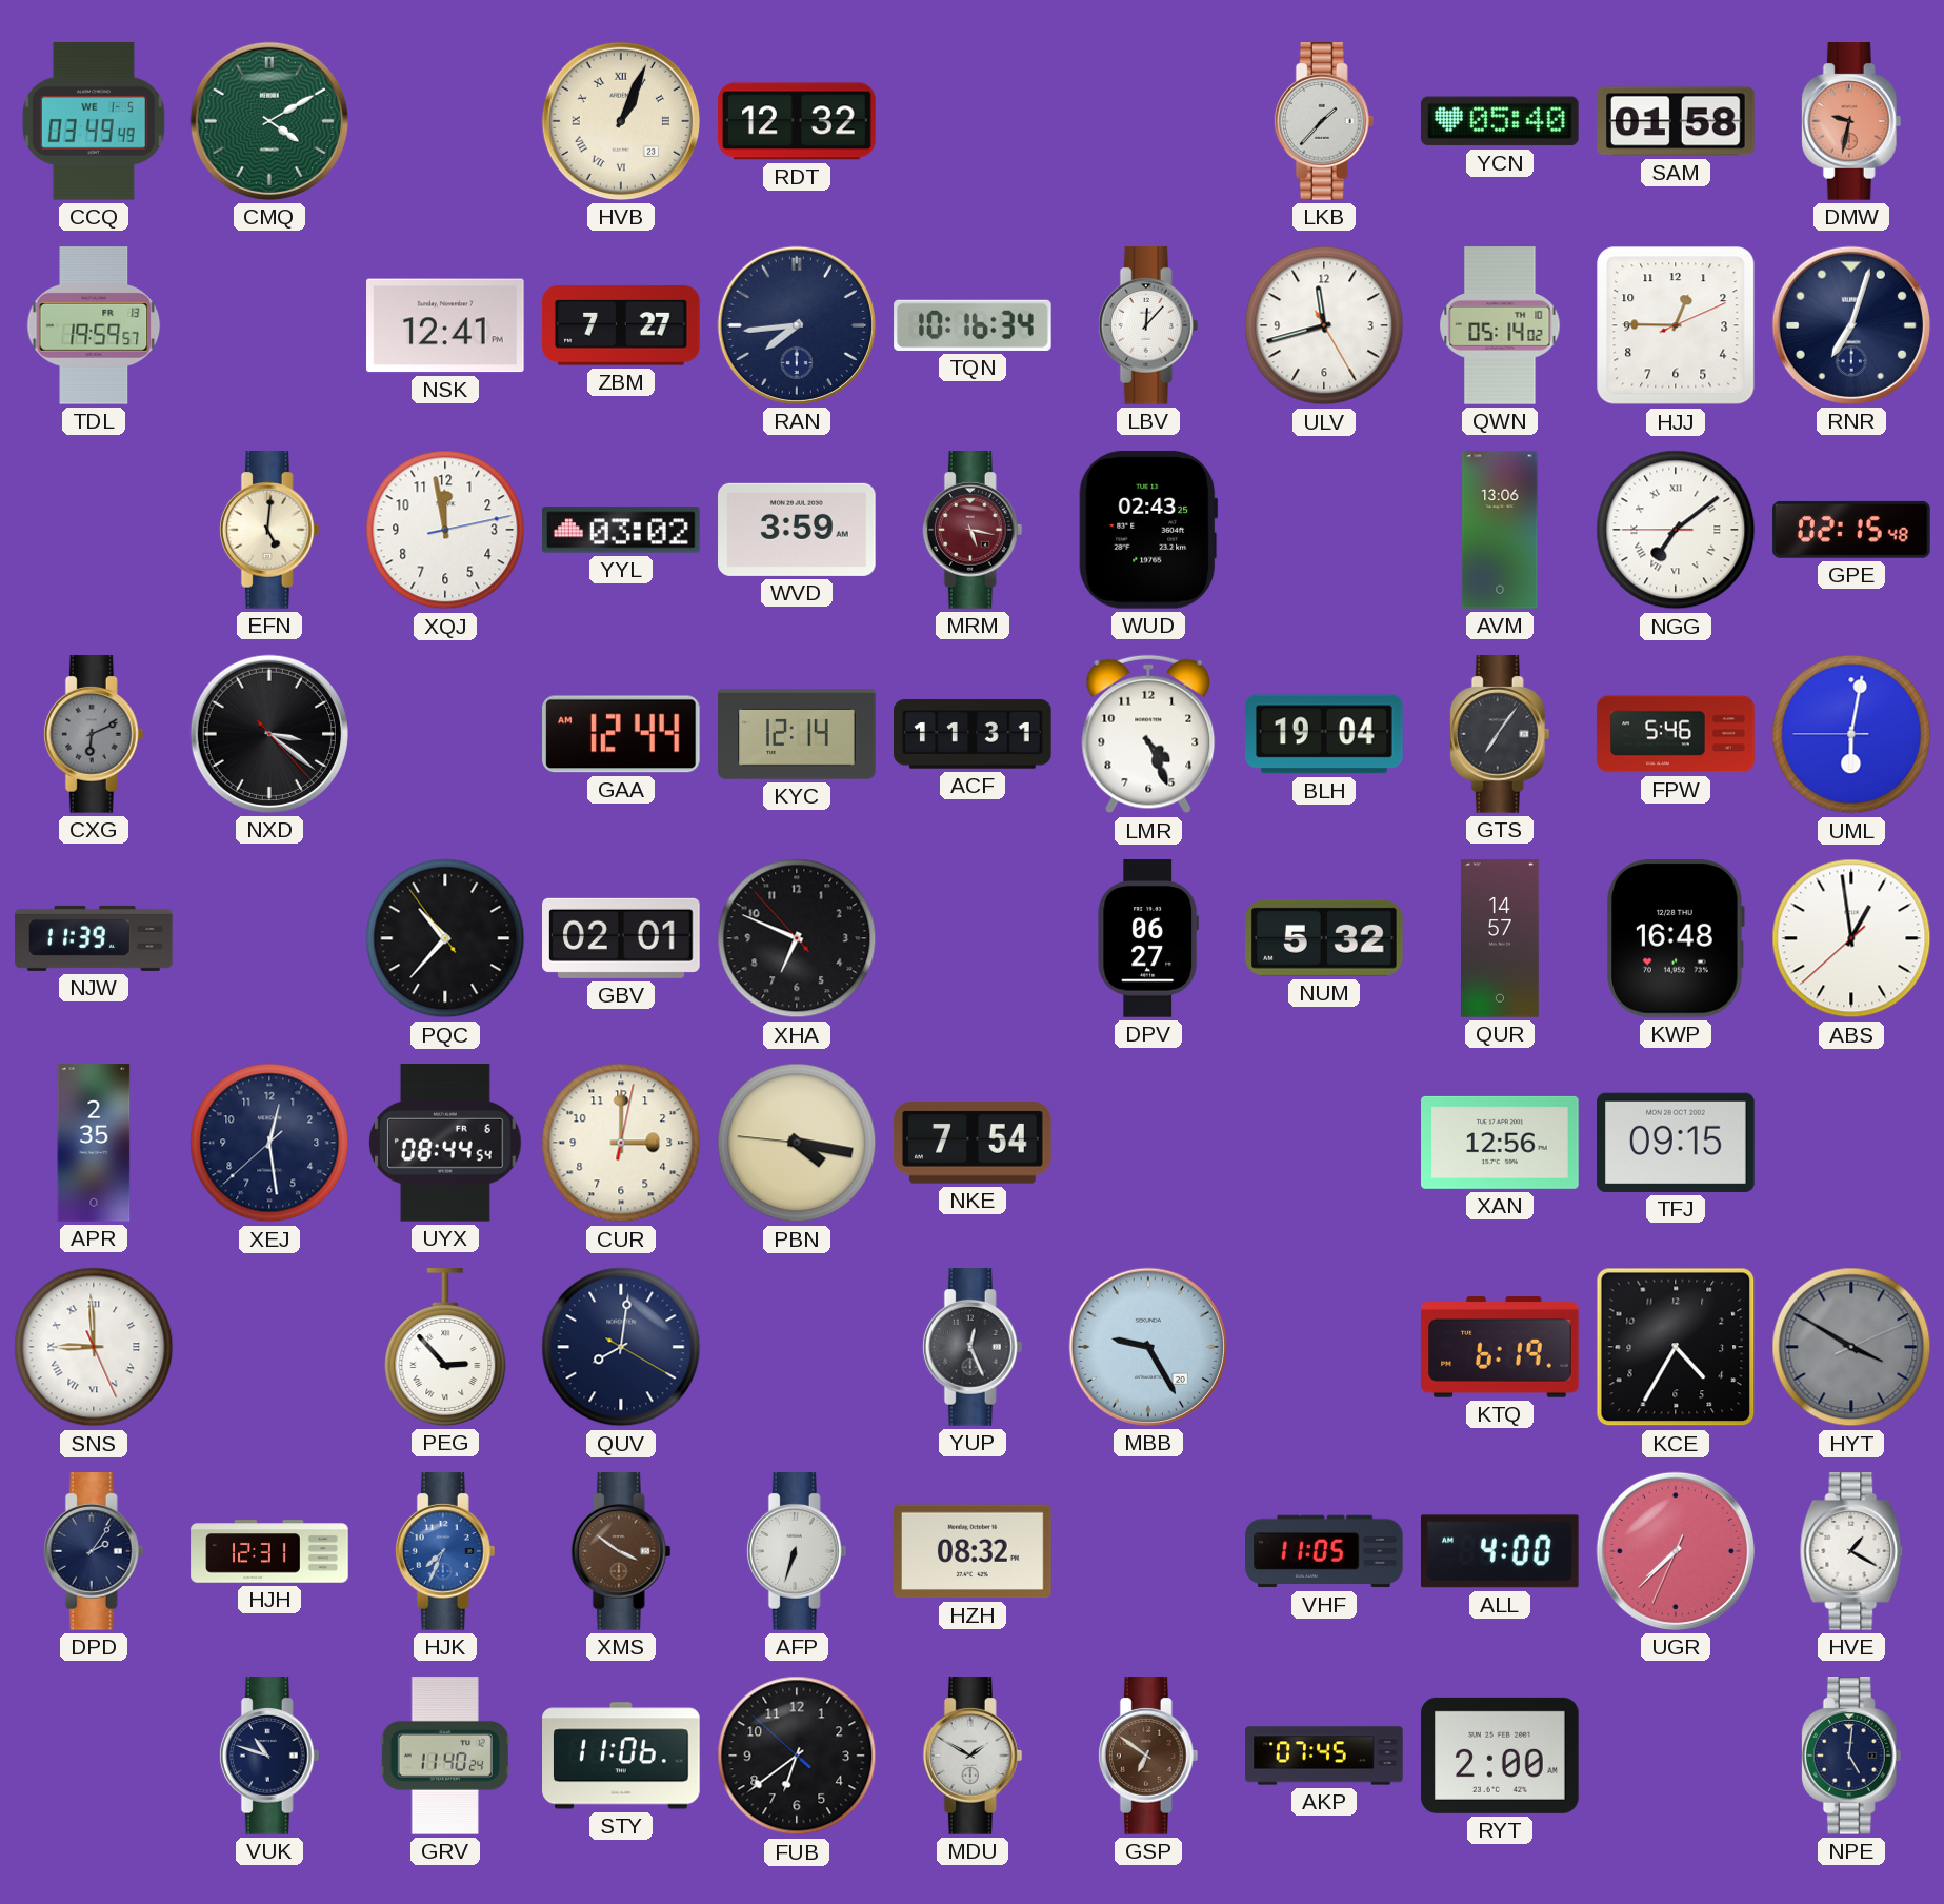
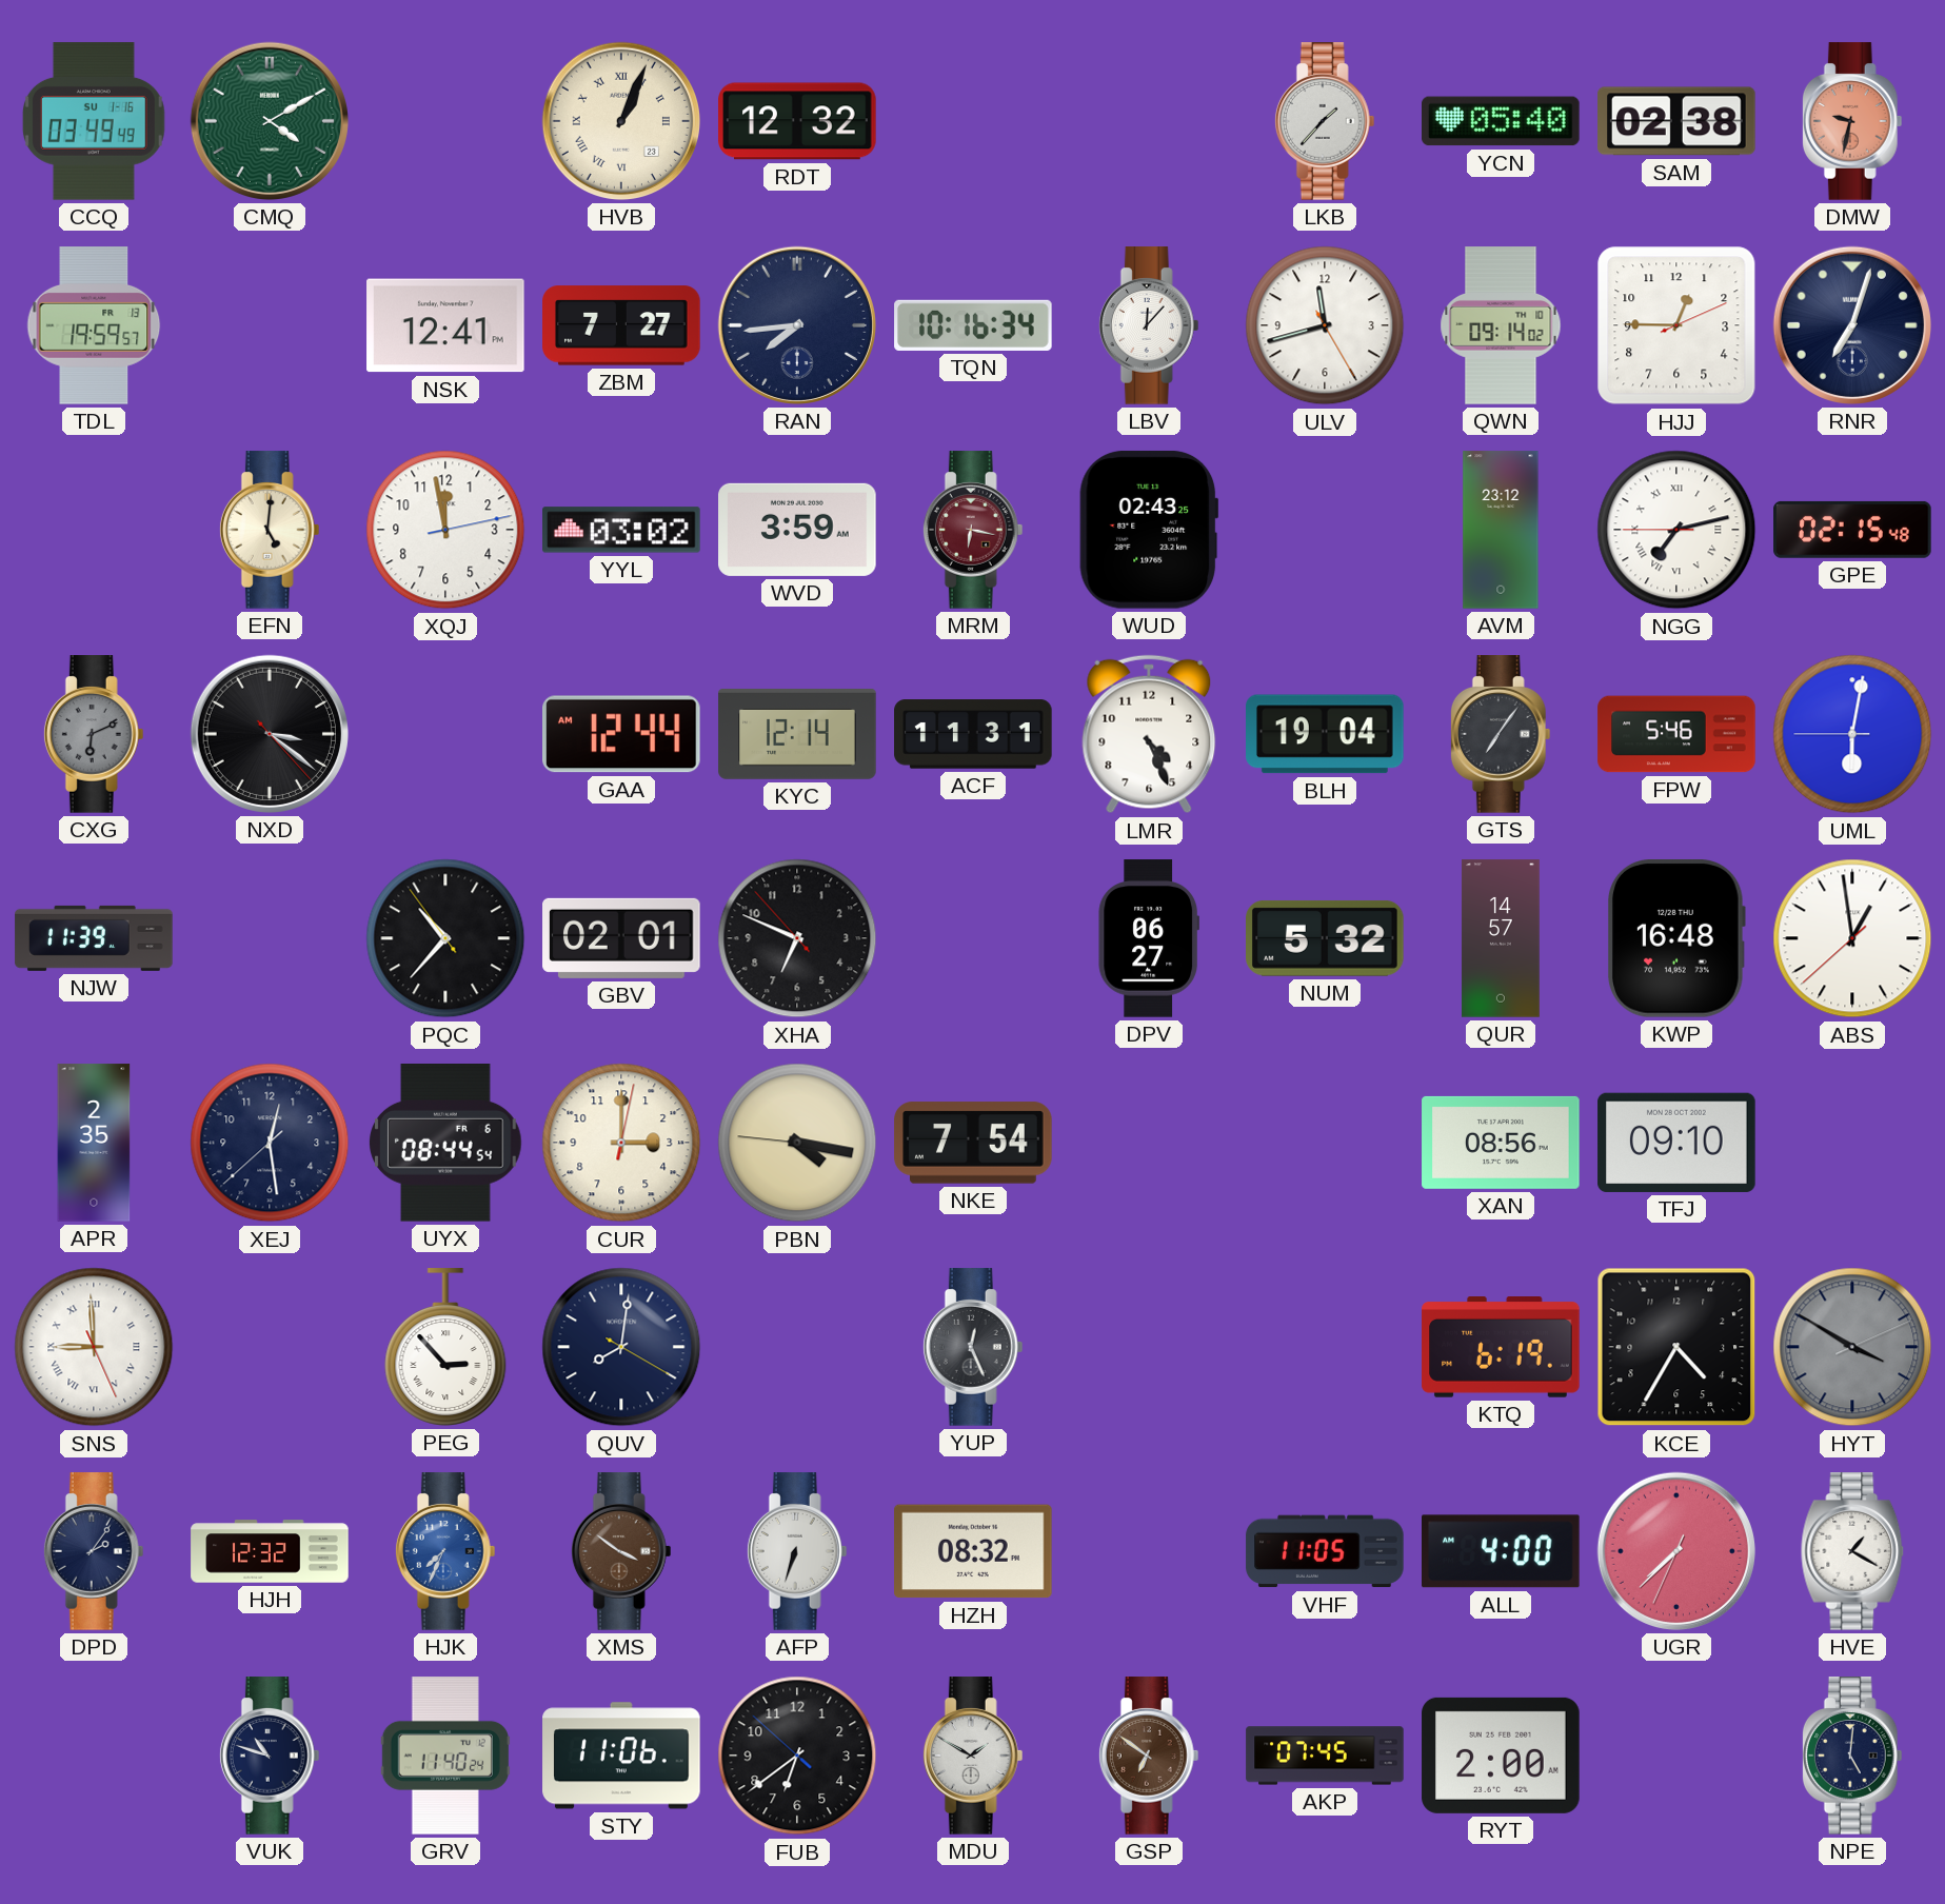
CCQ date: WE 1-5 -> SU 1-16 (94, 121)
SAM: 01:58 -> 02:38 (1676, 121)
QWN: 05:14 -> 09:14 (1501, 325)
MRM: 5:17 -> 6:17 (973, 530)
AVM: 13:06 -> 23:12 (1501, 530)
NGG: 7:08 -> 7:12 (1676, 530)
XAN: 12:56 -> 08:56 (1501, 1143)
TFJ: 09:15 -> 09:10 (1676, 1143)
MBB: 9:25 -> none (1148, 1347)
HJH: 12:31 -> 12:32 (270, 1551)
